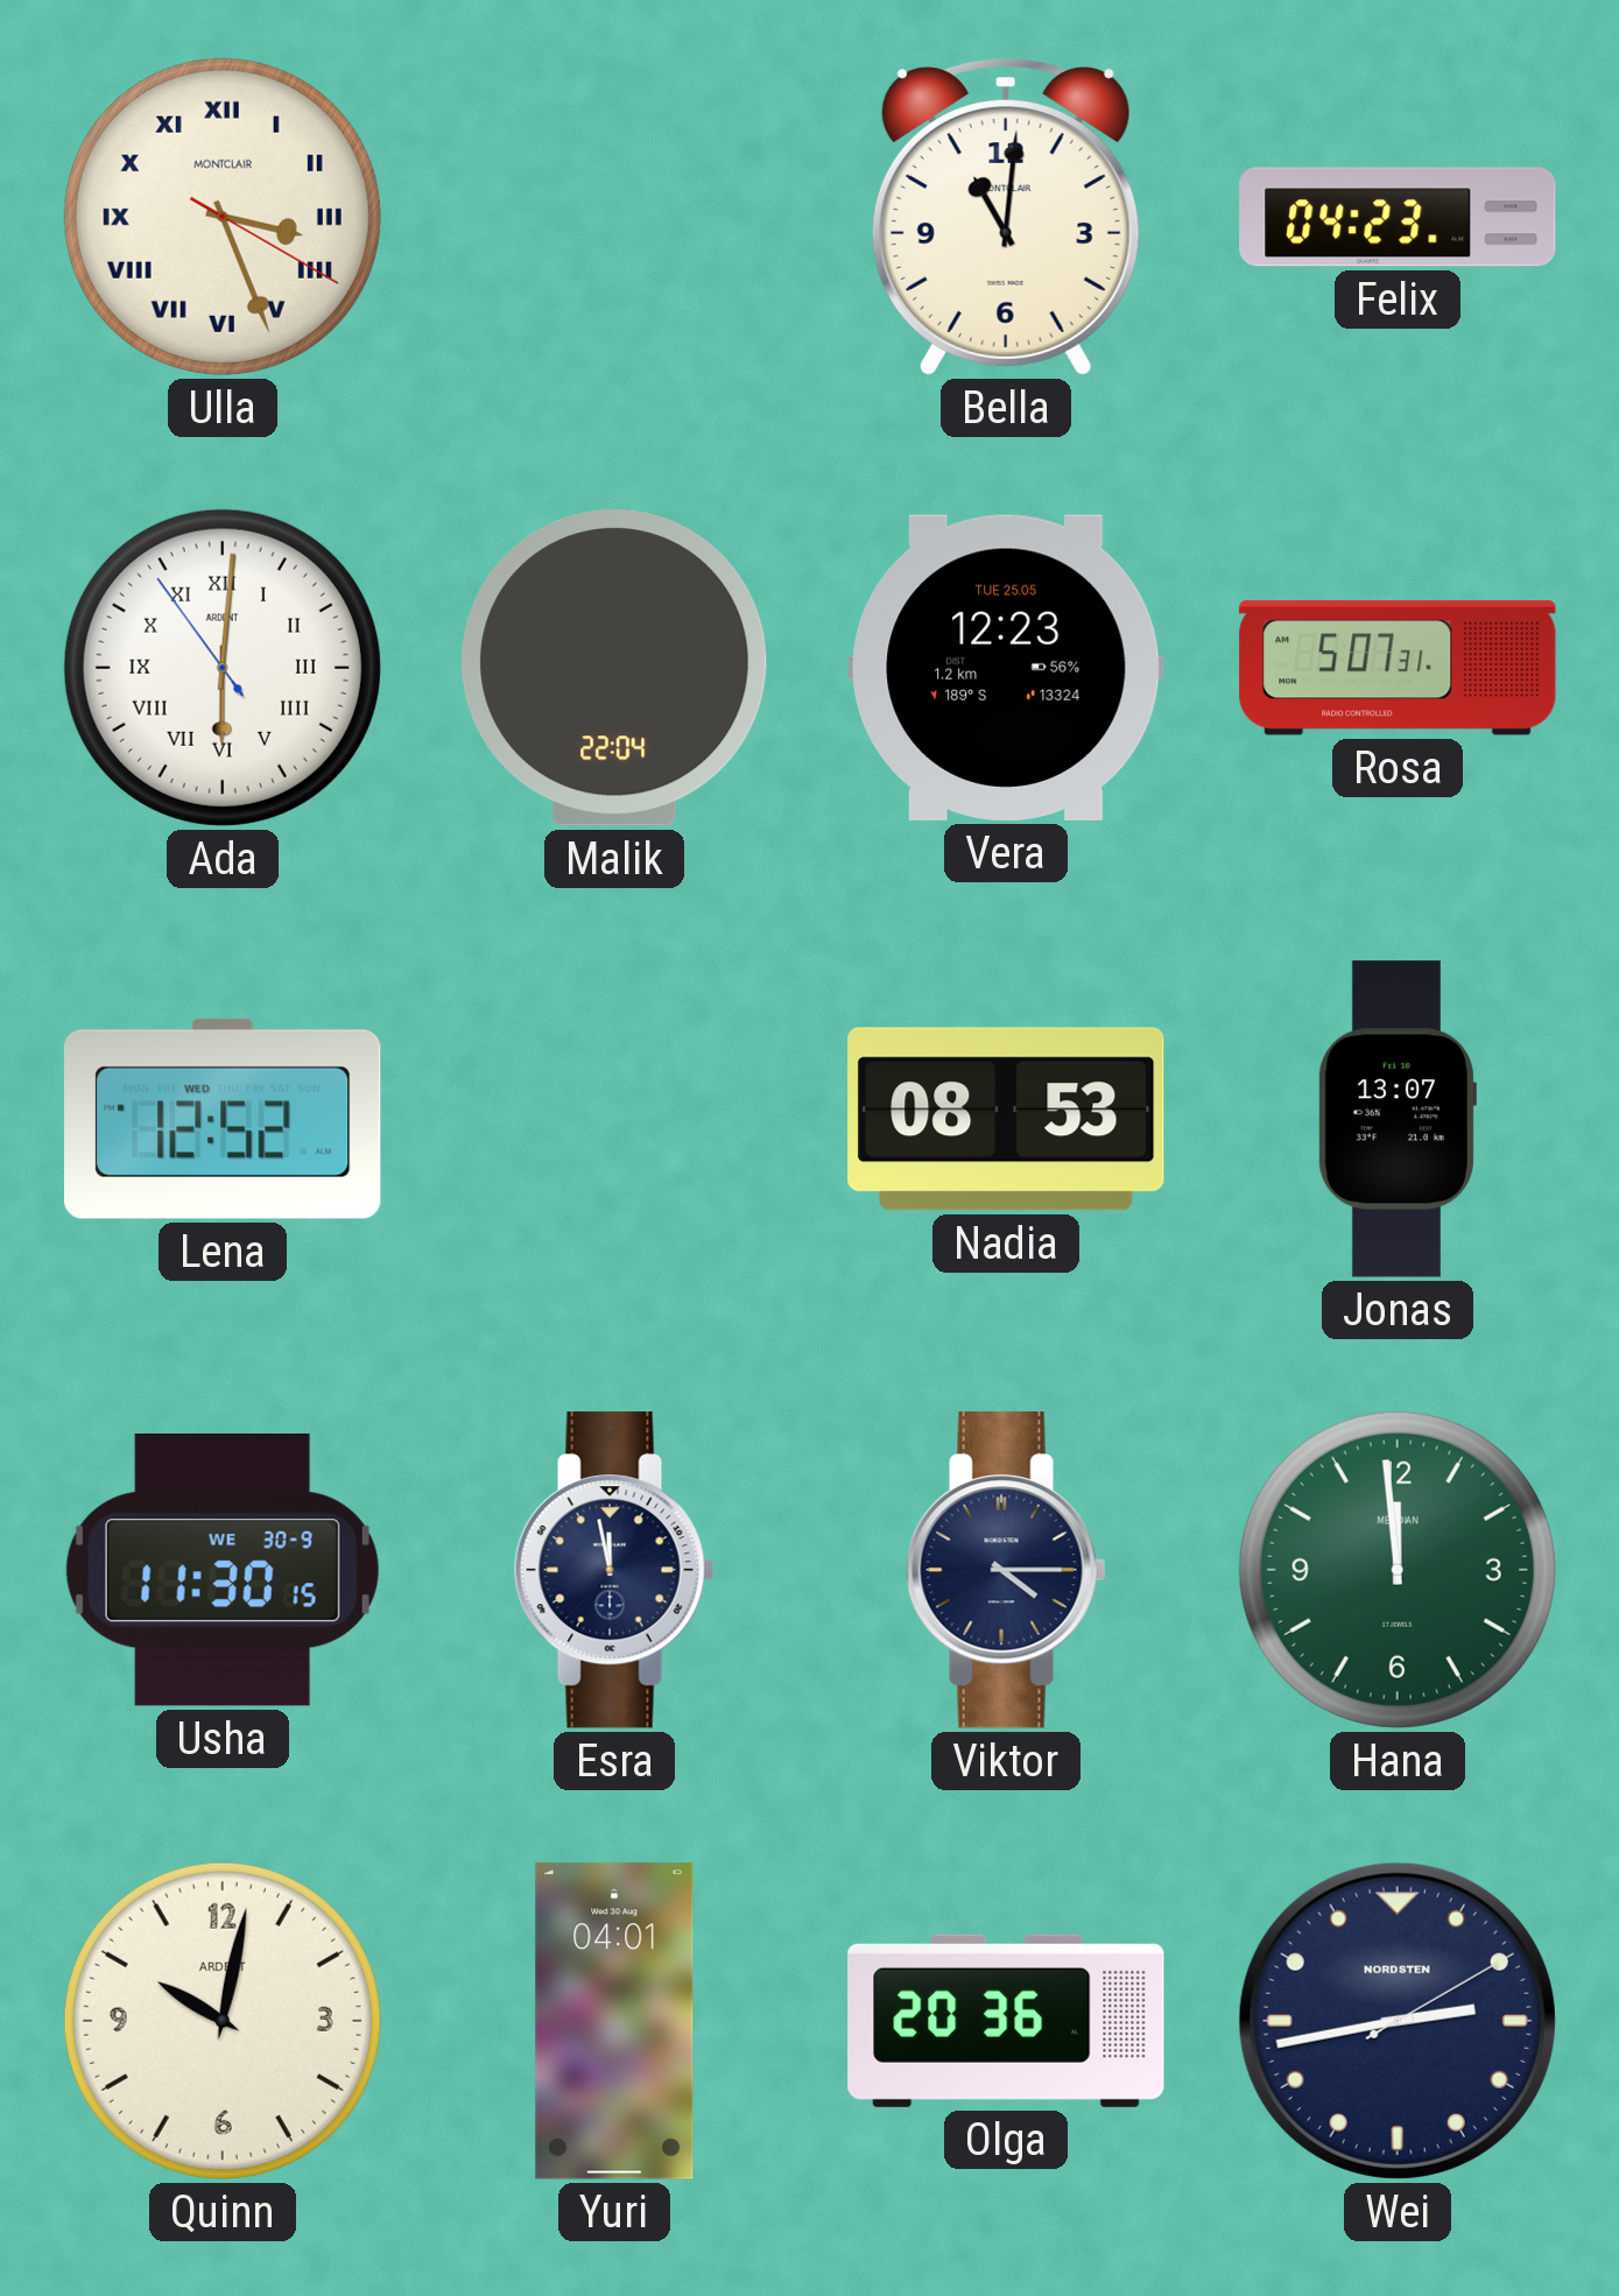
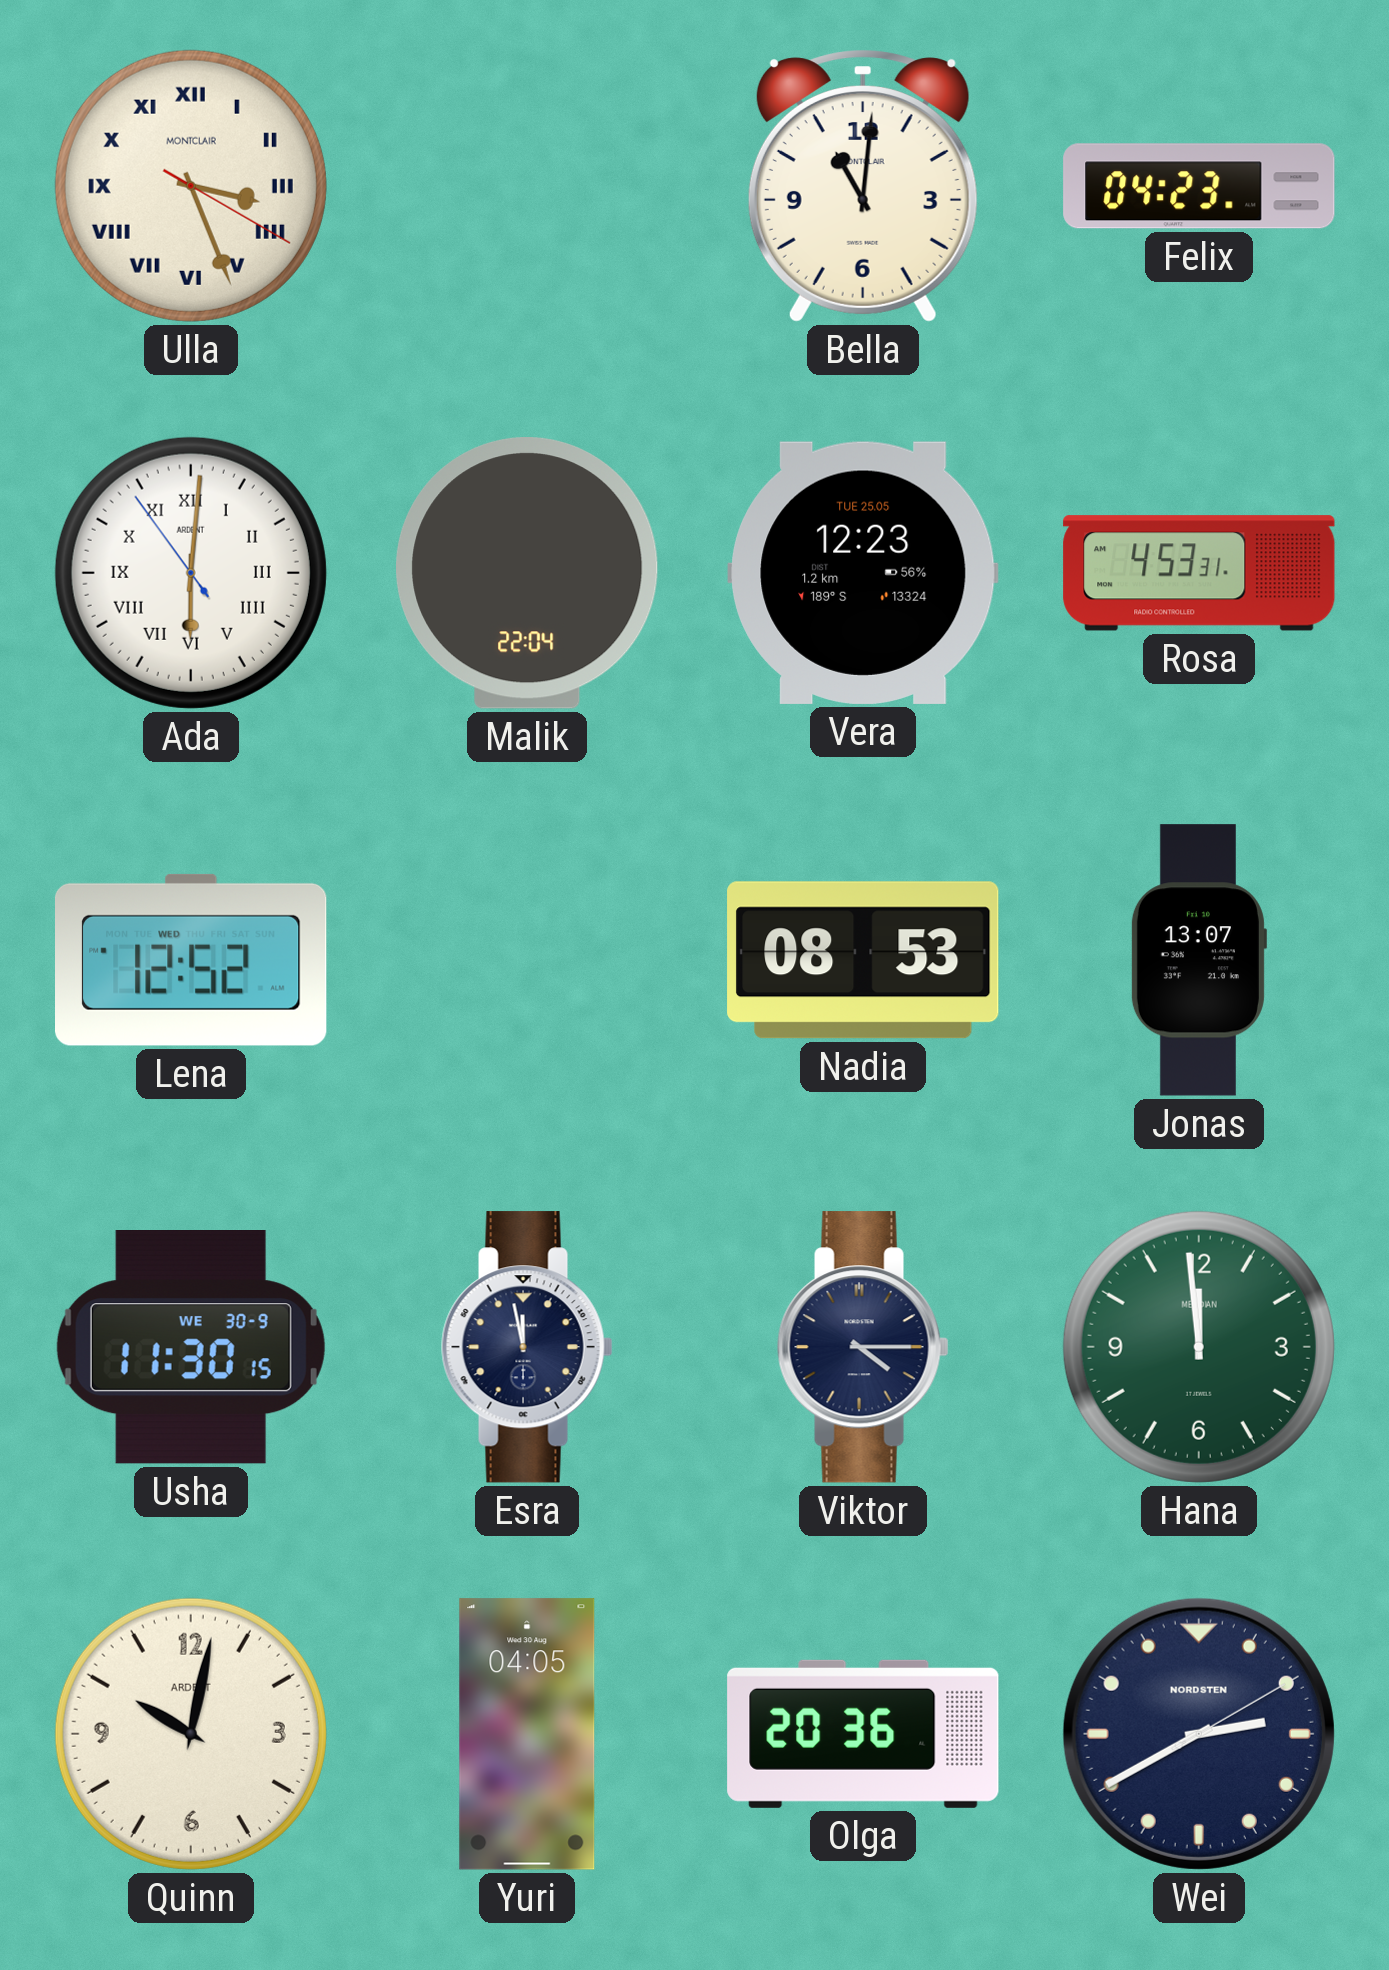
Rosa: 5:07 -> 4:53 (1199, 573)
Yuri: 04:01 -> 04:05 (527, 1734)
Wei: 2:43 -> 2:40 (1199, 1734)
